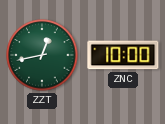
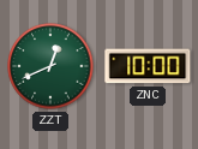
ZZT: 12:43 -> 12:41 (50, 66)
